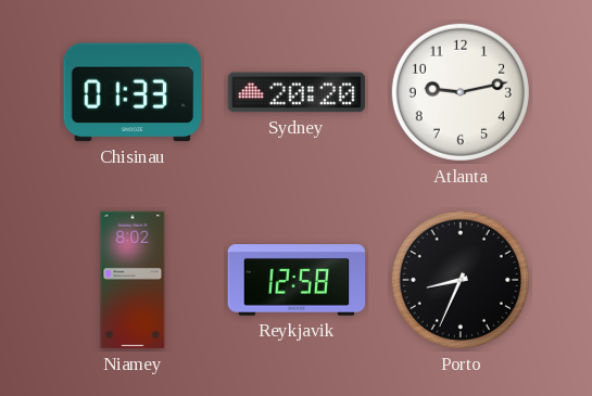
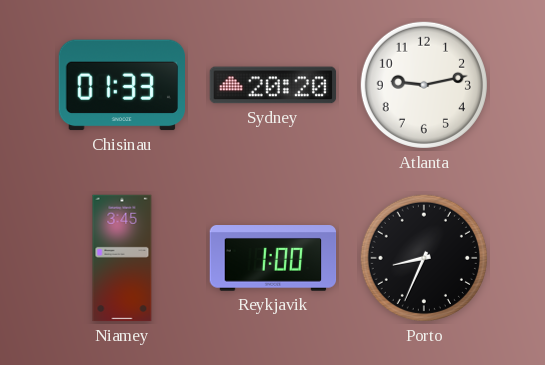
Niamey: 8:02 -> 3:45 (122, 258)
Reykjavik: 12:58 -> 1:00 (273, 258)
